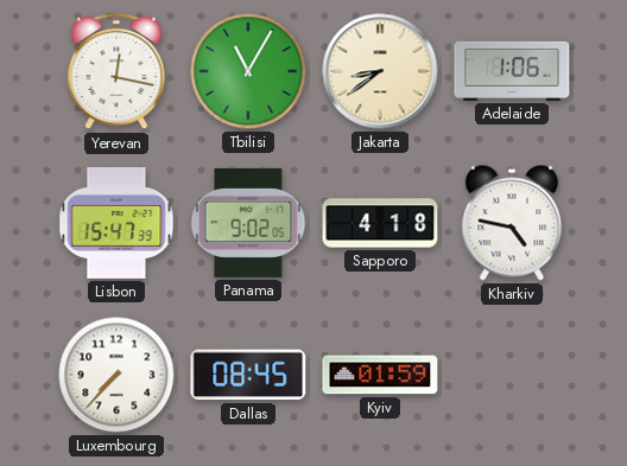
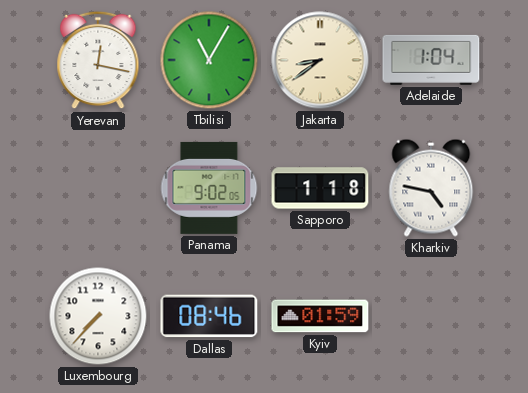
Adelaide: 1:06 -> 1:04 (431, 60)
Lisbon: 15:47 -> none (116, 223)
Sapporo: 4:18 -> 1:18 (320, 188)
Dallas: 08:45 -> 08:46 (209, 316)
